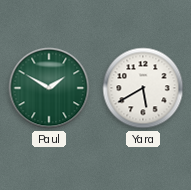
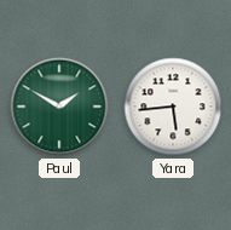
Yara: 5:40 -> 5:44 (173, 107)
